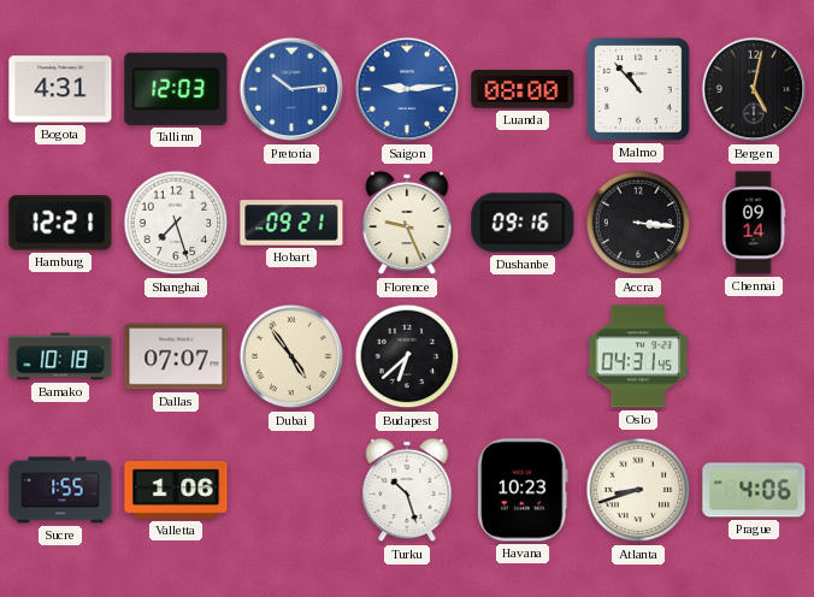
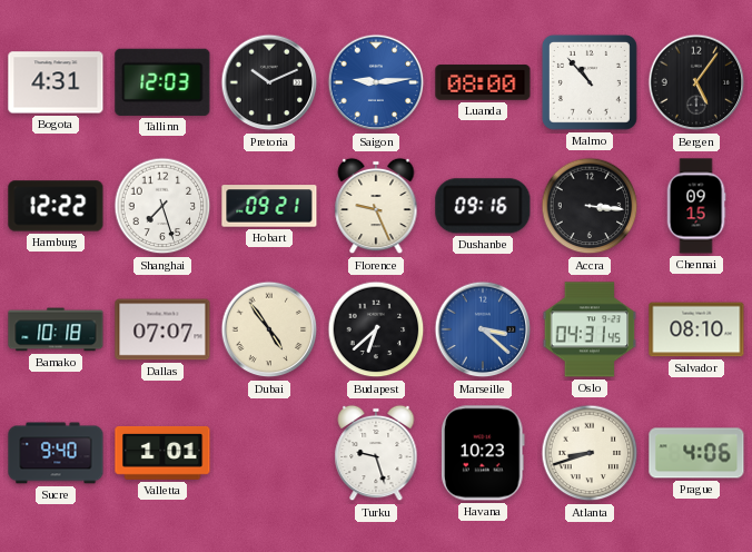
Pretoria: 10:14 -> 10:11 (269, 82)
Pretoria dial: blue -> black (269, 82)
Bergen: 5:02 -> 5:06 (696, 82)
Hamburg: 12:21 -> 12:22 (56, 206)
Chennai: 09:14 -> 09:15 (696, 206)
Marseille: none -> 3:22 (483, 329)
Salvador: none -> 08:10 (696, 329)
Sucre: 1:55 -> 9:40 (56, 453)
Valletta: 1:06 -> 1:01 (162, 453)
Turku: 10:27 -> 9:27 (376, 453)
